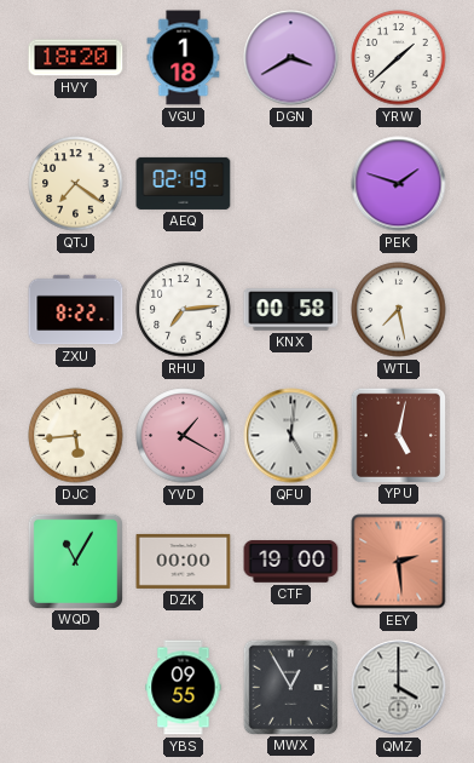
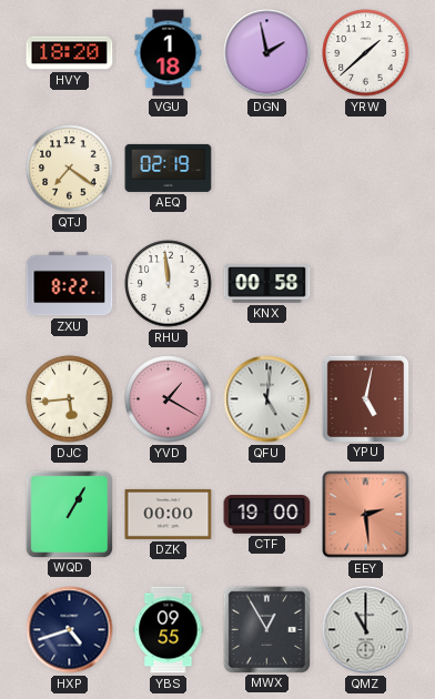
DGN: 3:40 -> 1:58 (267, 53)
PEK: 1:48 -> none (399, 184)
RHU: 7:14 -> 11:59 (169, 284)
WTL: 7:28 -> none (399, 310)
WQD: 11:05 -> 1:05 (69, 514)
HXP: none -> 4:42 (70, 630)
QMZ: 4:00 -> 11:00 (366, 630)
